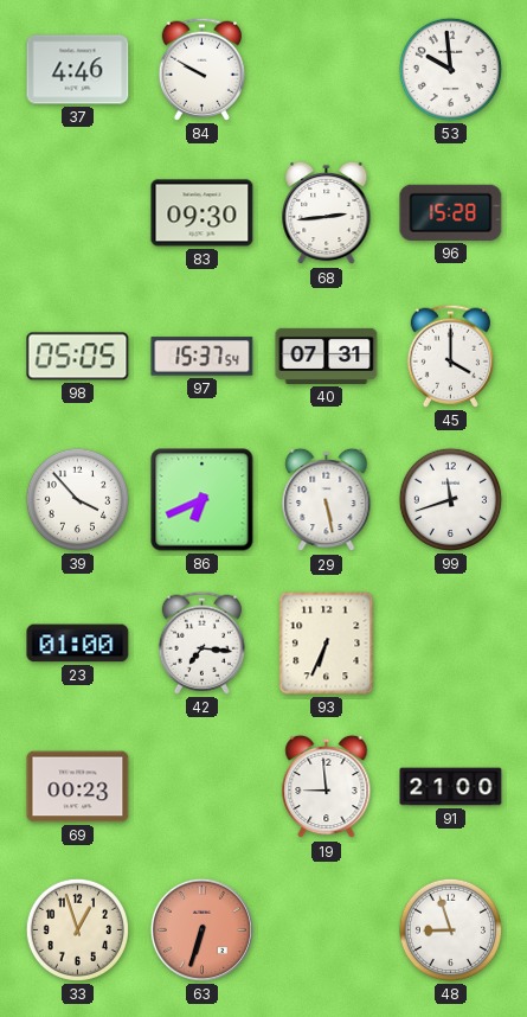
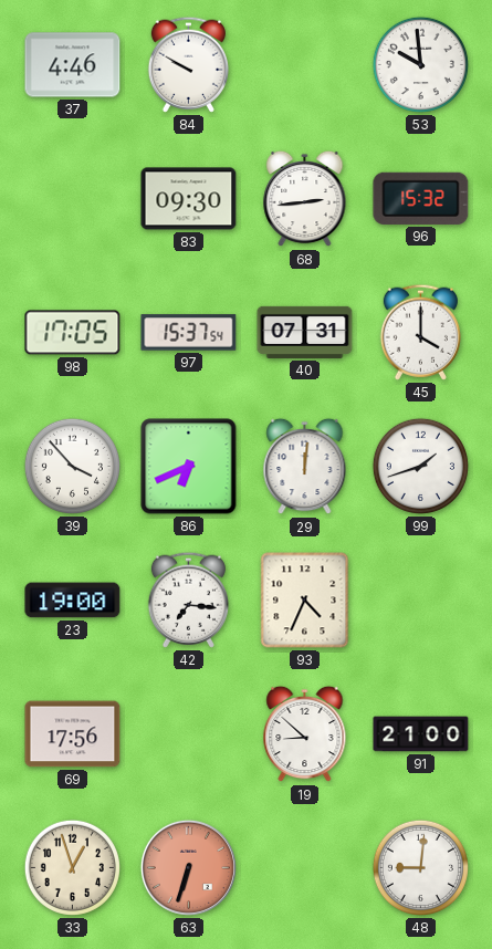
96: 15:28 -> 15:32 (421, 198)
98: 05:05 -> 17:05 (73, 333)
29: 5:28 -> 12:01 (305, 467)
99: 11:42 -> 1:42 (420, 466)
23: 01:00 -> 19:00 (73, 601)
93: 6:34 -> 4:34 (305, 601)
69: 00:23 -> 17:56 (73, 734)
19: 8:59 -> 8:52 (305, 734)
48: 8:57 -> 9:01 (420, 867)
